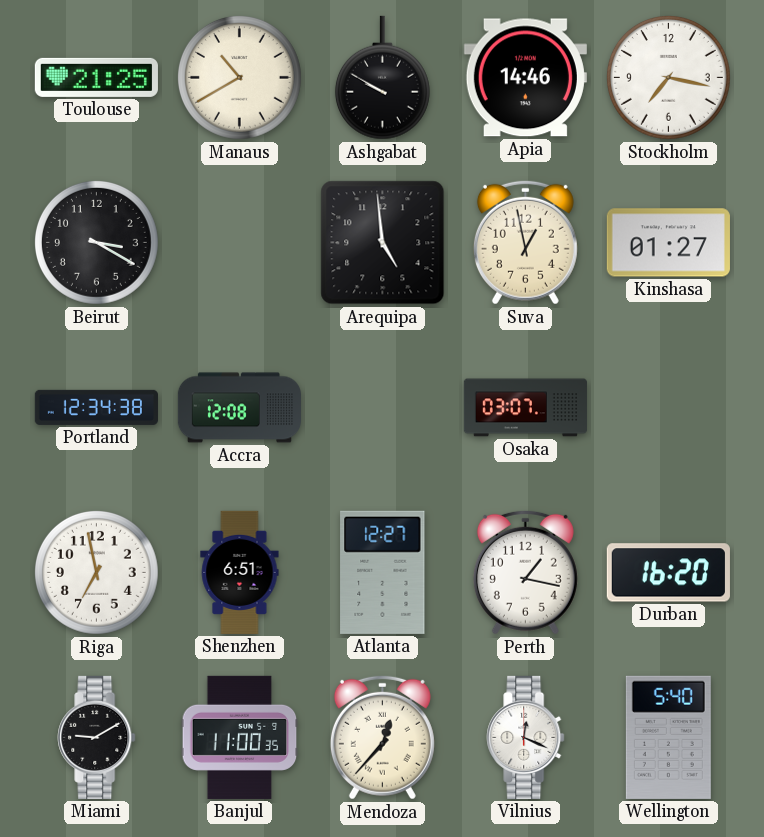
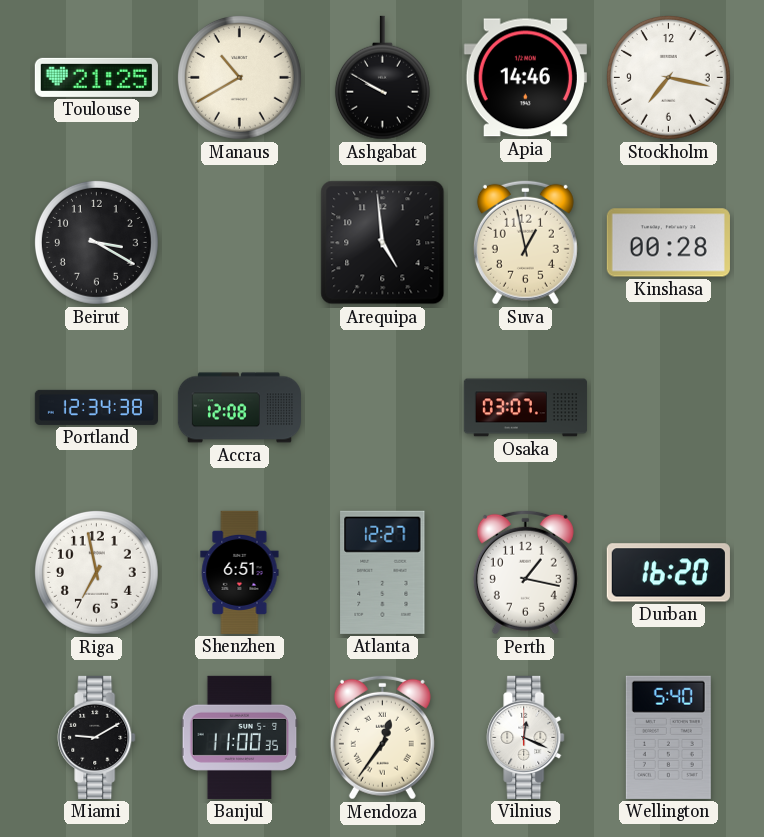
Kinshasa: 01:27 -> 00:28 (668, 243)
Mendoza: 12:37 -> 12:36 (382, 737)
